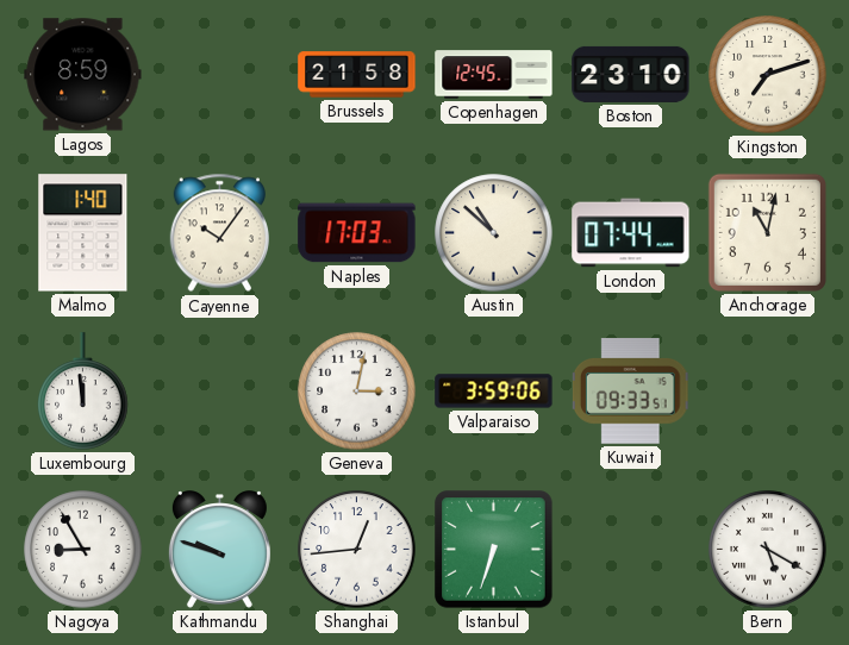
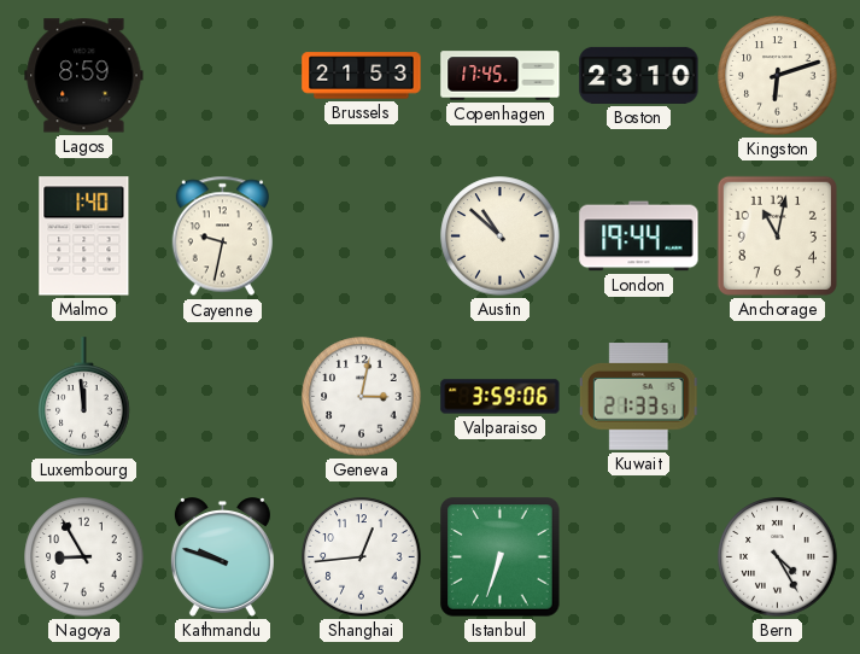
Brussels: 21:58 -> 21:53 (362, 76)
Copenhagen: 12:45 -> 17:45 (501, 76)
Kingston: 7:12 -> 6:12 (778, 76)
Cayenne: 10:06 -> 9:32 (222, 237)
Naples: 17:03 -> none (357, 233)
London: 07:44 -> 19:44 (639, 237)
Kuwait: 09:33 -> 21:33 (639, 397)
Bern: 5:20 -> 4:25 (778, 557)
